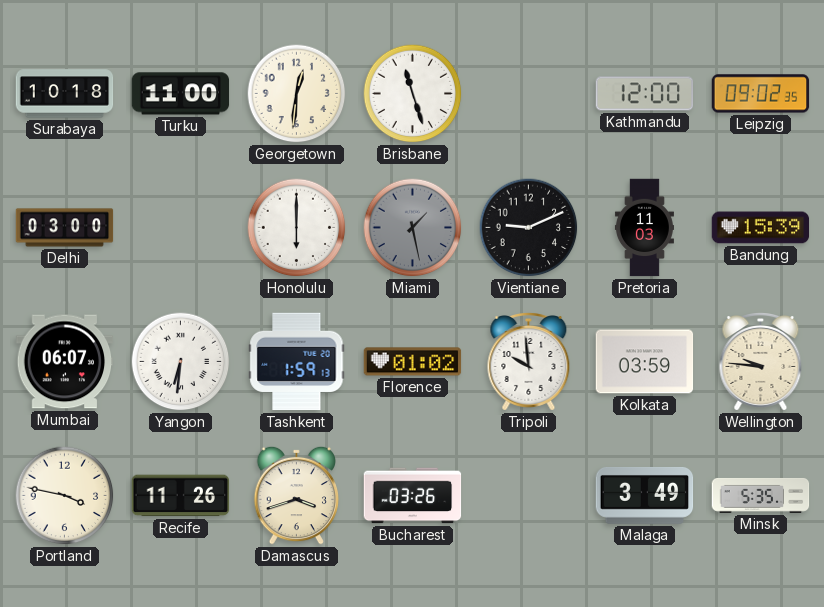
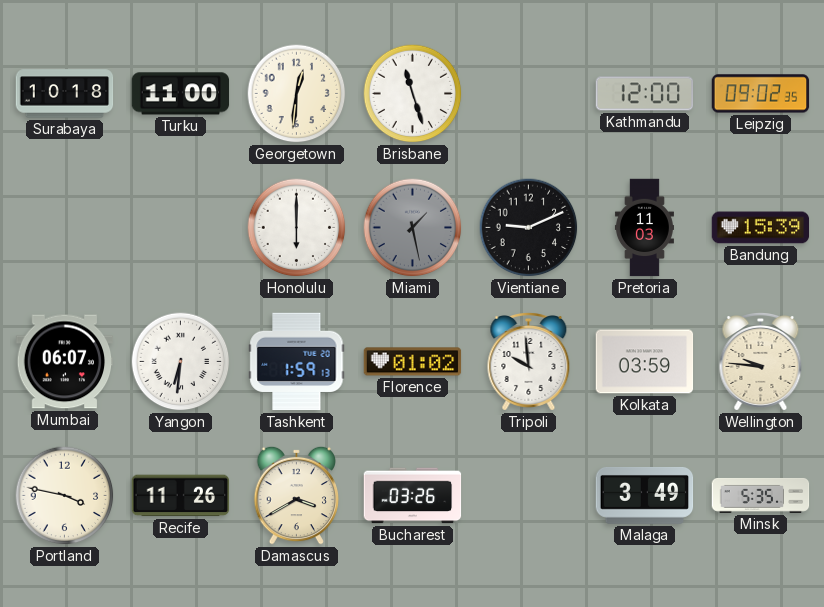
Delhi: 03:00 -> none (65, 228)
Damascus: 3:42 -> 3:40 (296, 495)
